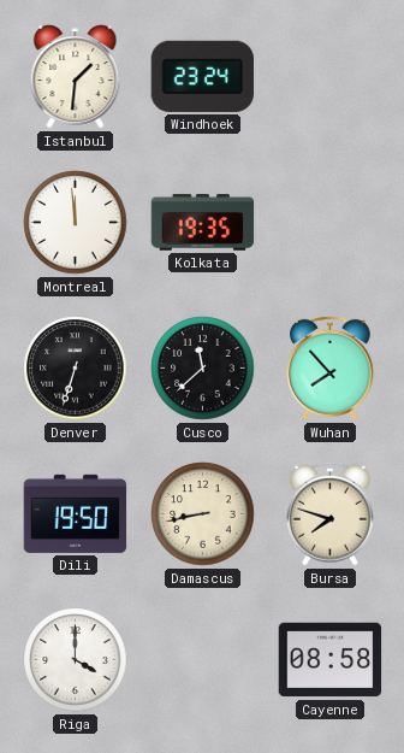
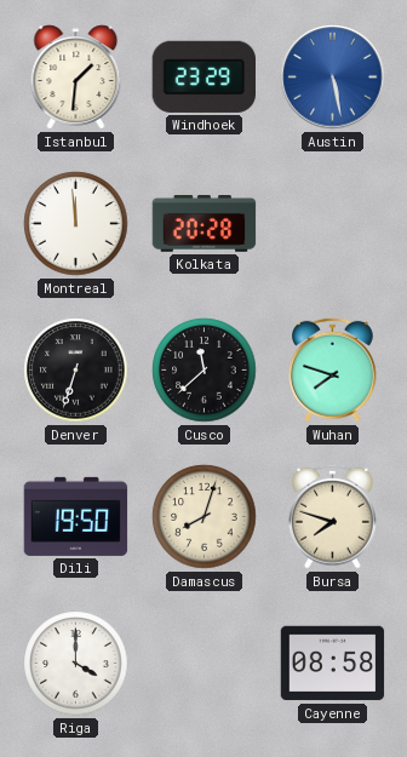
Windhoek: 23:24 -> 23:29 (203, 76)
Austin: none -> 5:28 (333, 78)
Kolkata: 19:35 -> 20:28 (205, 224)
Wuhan: 7:53 -> 7:48 (333, 369)
Damascus: 8:43 -> 8:03 (205, 517)
